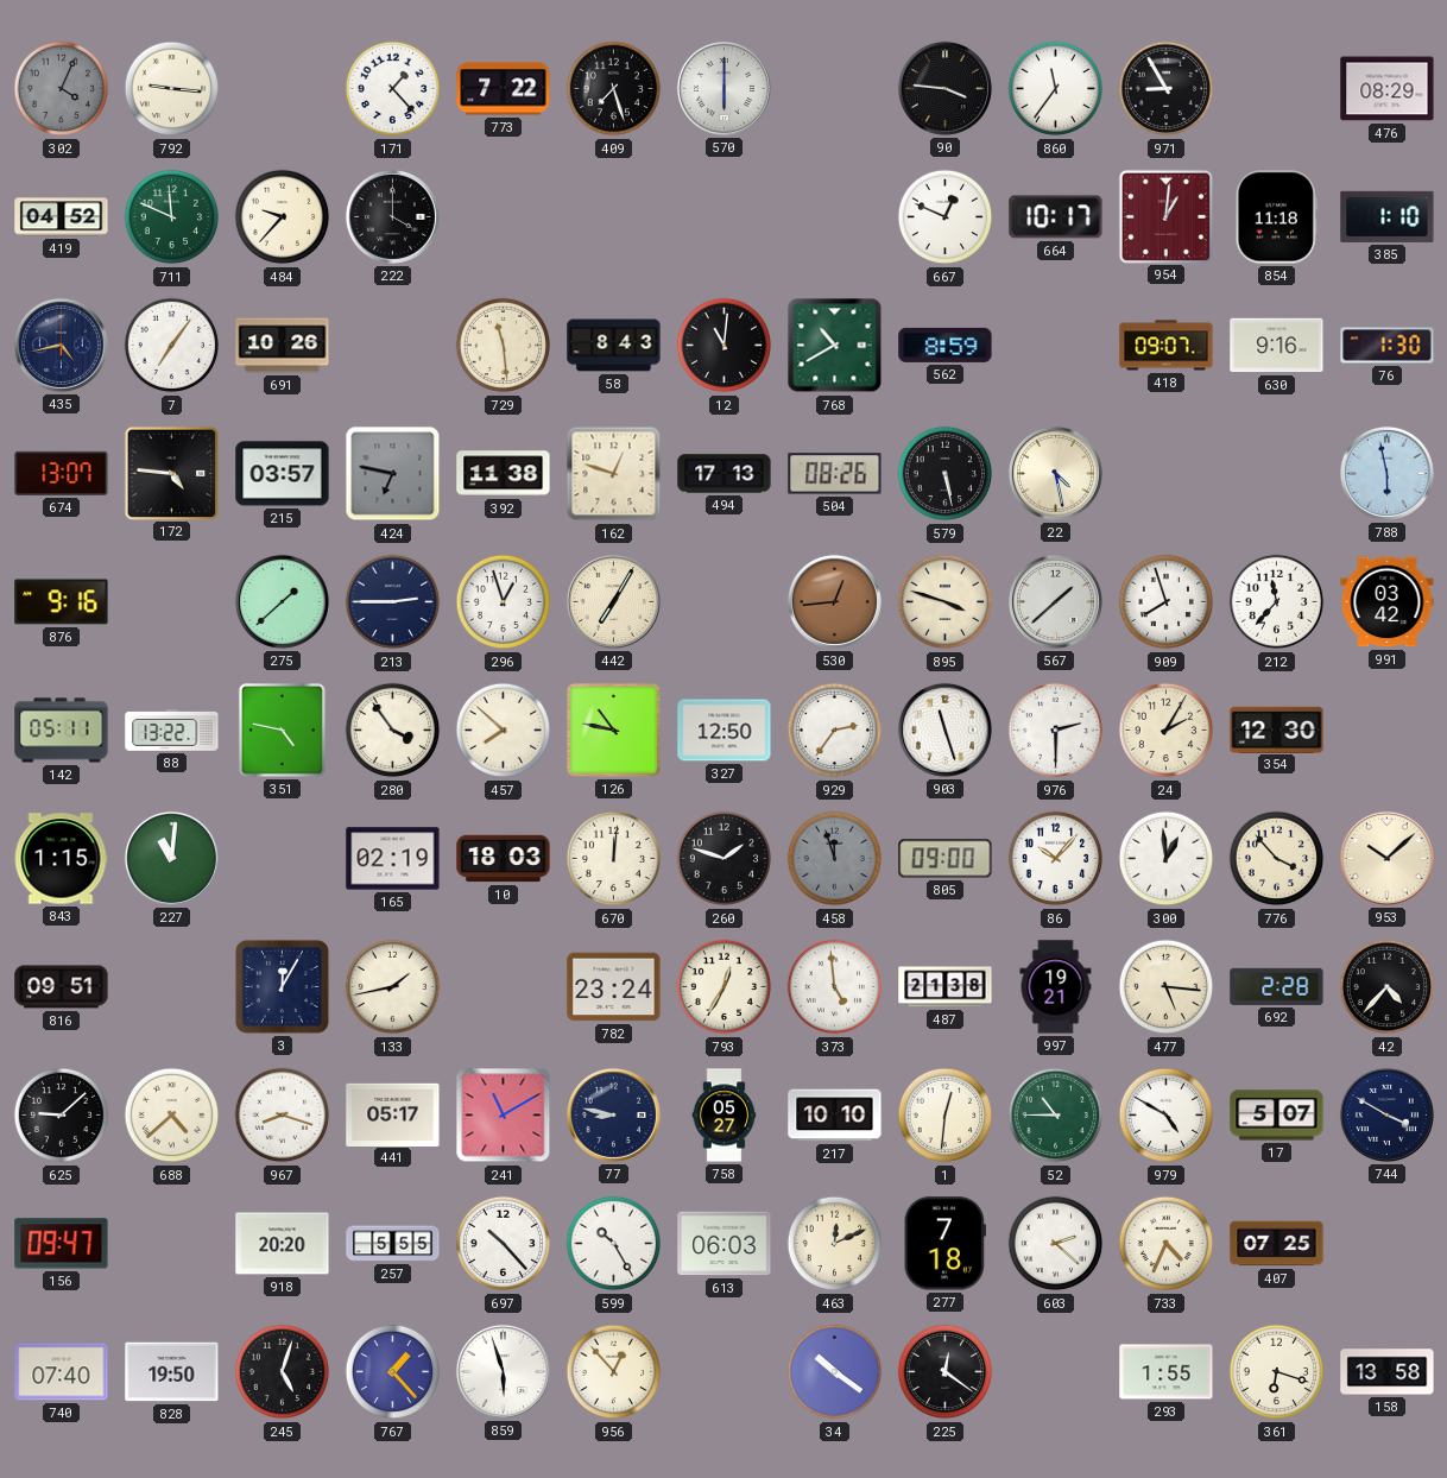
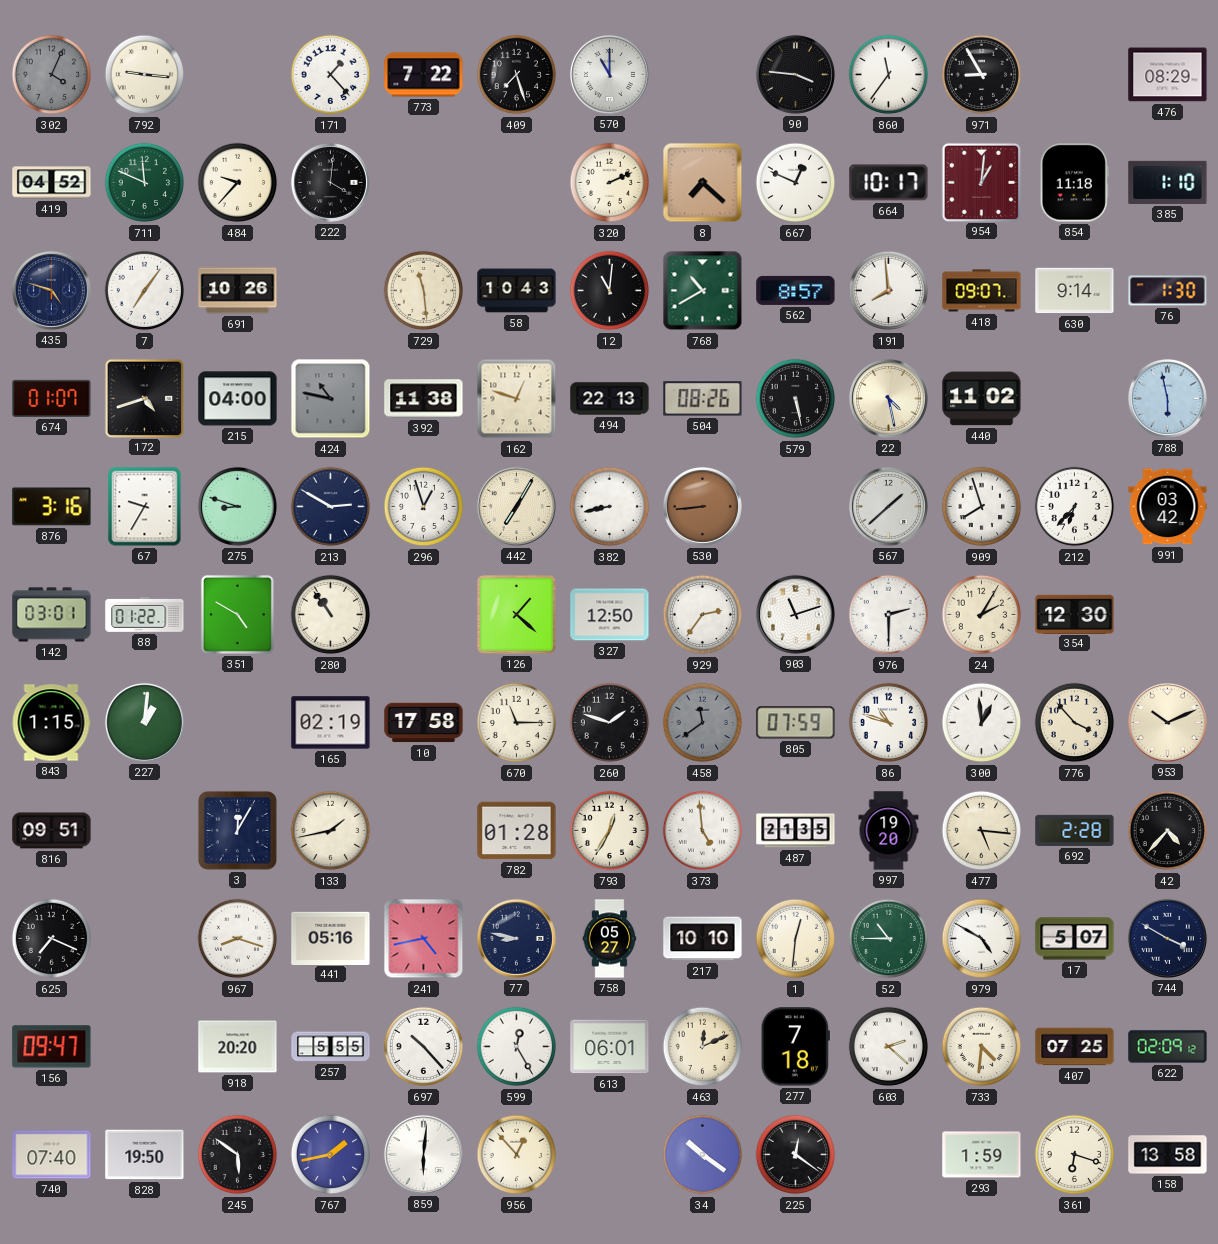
570: 6:00 -> 11:00 (609, 74)
222: 4:00 -> 4:01 (330, 182)
320: none -> 2:11 (610, 183)
8: none -> 7:22 (703, 183)
435: 4:43 -> 4:48 (51, 290)
58: 8:43 -> 10:43 (517, 291)
562: 8:59 -> 8:57 (796, 290)
191: none -> 7:59 (889, 291)
630: 9:16 -> 9:14 (1075, 291)
674: 13:07 -> 01:07 (52, 398)
172: 4:46 -> 4:42 (144, 398)
215: 03:57 -> 04:00 (238, 399)
424: 6:47 -> 10:47 (331, 399)
494: 17:13 -> 22:13 (610, 399)
440: none -> 11:02 (982, 399)
876: 9:16 -> 3:16 (52, 507)
67: none -> 9:35 (145, 507)
275: 1:38 -> 8:48 (237, 506)
213: 2:45 -> 2:50 (331, 507)
382: none -> 8:43 (610, 507)
530: 12:44 -> 8:44 (702, 506)
895: 3:48 -> none (946, 602)
212: 11:37 -> 6:37 (1075, 507)
142: 05:11 -> 03:01 (52, 615)
88: 13:22 -> 01:22 (145, 615)
351: 4:47 -> 4:50 (237, 614)
280: 3:54 -> 10:54 (331, 615)
457: 7:52 -> none (504, 731)
126: 10:47 -> 1:22 (516, 614)
903: 11:27 -> 11:12 (795, 614)
227: 11:01 -> 1:01 (144, 722)
10: 18:03 -> 17:58 (424, 723)
670: 12:01 -> 11:15 (517, 723)
458: 11:57 -> 11:39 (703, 723)
805: 09:00 -> 07:59 (796, 723)
86: 10:07 -> 10:48 (889, 723)
953: 10:08 -> 10:11 (1167, 722)
782: 23:24 -> 01:28 (517, 831)
487: 21:38 -> 21:35 (796, 831)
997: 19:21 -> 19:20 (889, 831)
625: 9:08 -> 7:19 (52, 939)
688: 4:38 -> none (172, 1116)
441: 05:17 -> 05:16 (331, 938)
241: 11:10 -> 4:43 (424, 939)
599: 10:25 -> 12:25 (517, 1047)
613: 06:03 -> 06:01 (610, 1047)
733: 4:34 -> 4:31 (982, 1047)
622: none -> 02:09 (1168, 1047)
245: 5:03 -> 5:51 (238, 1155)
767: 1:23 -> 1:43 (331, 1155)
859: 5:57 -> 6:01 (423, 1154)
293: 1:55 -> 1:59 (982, 1155)
